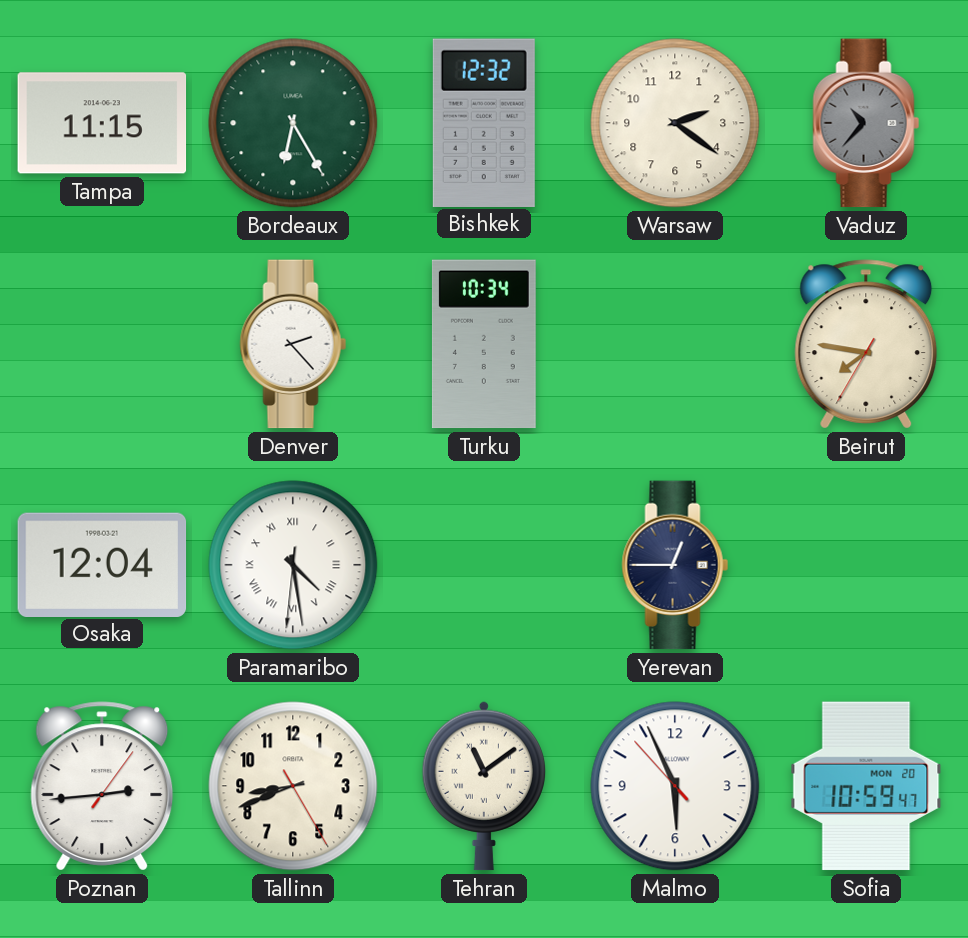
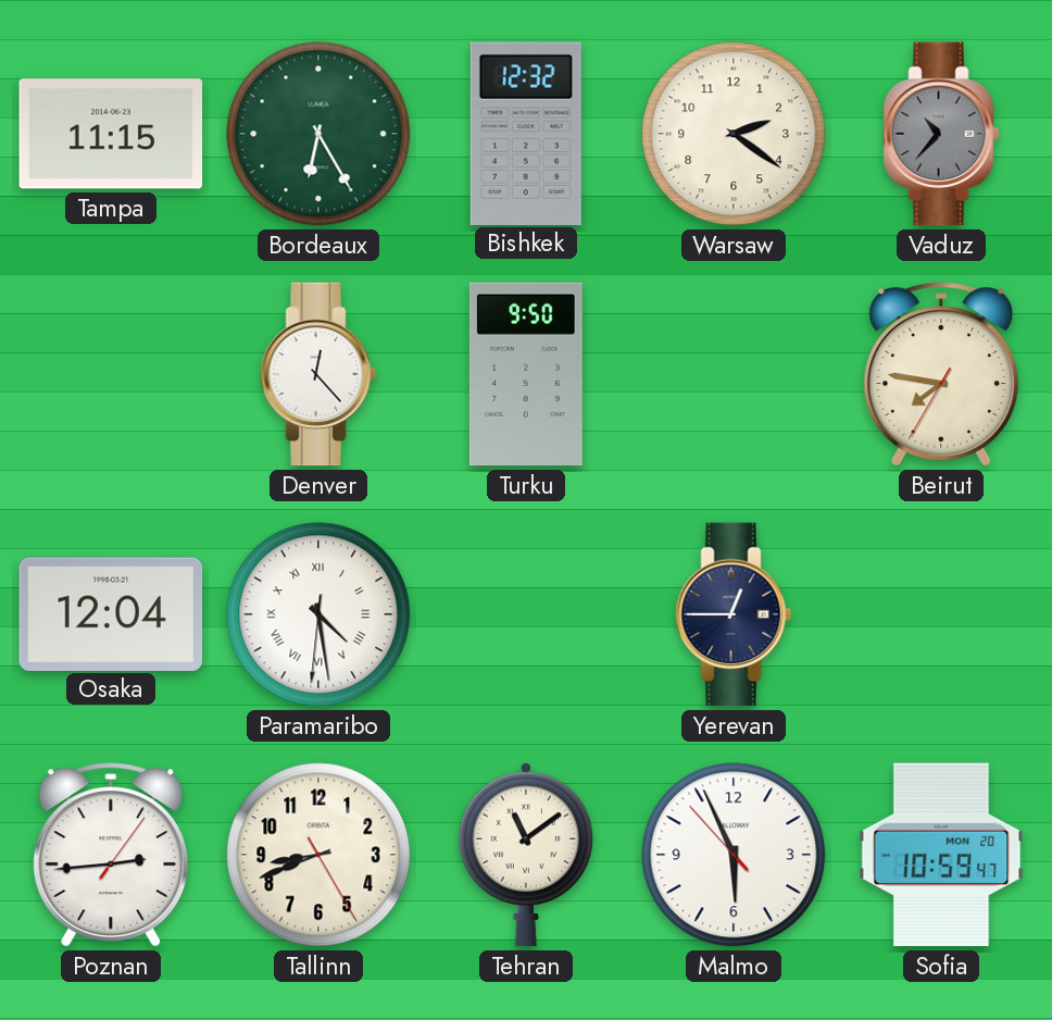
Denver: 2:23 -> 12:23 (318, 374)
Turku: 10:34 -> 9:50 (526, 374)
